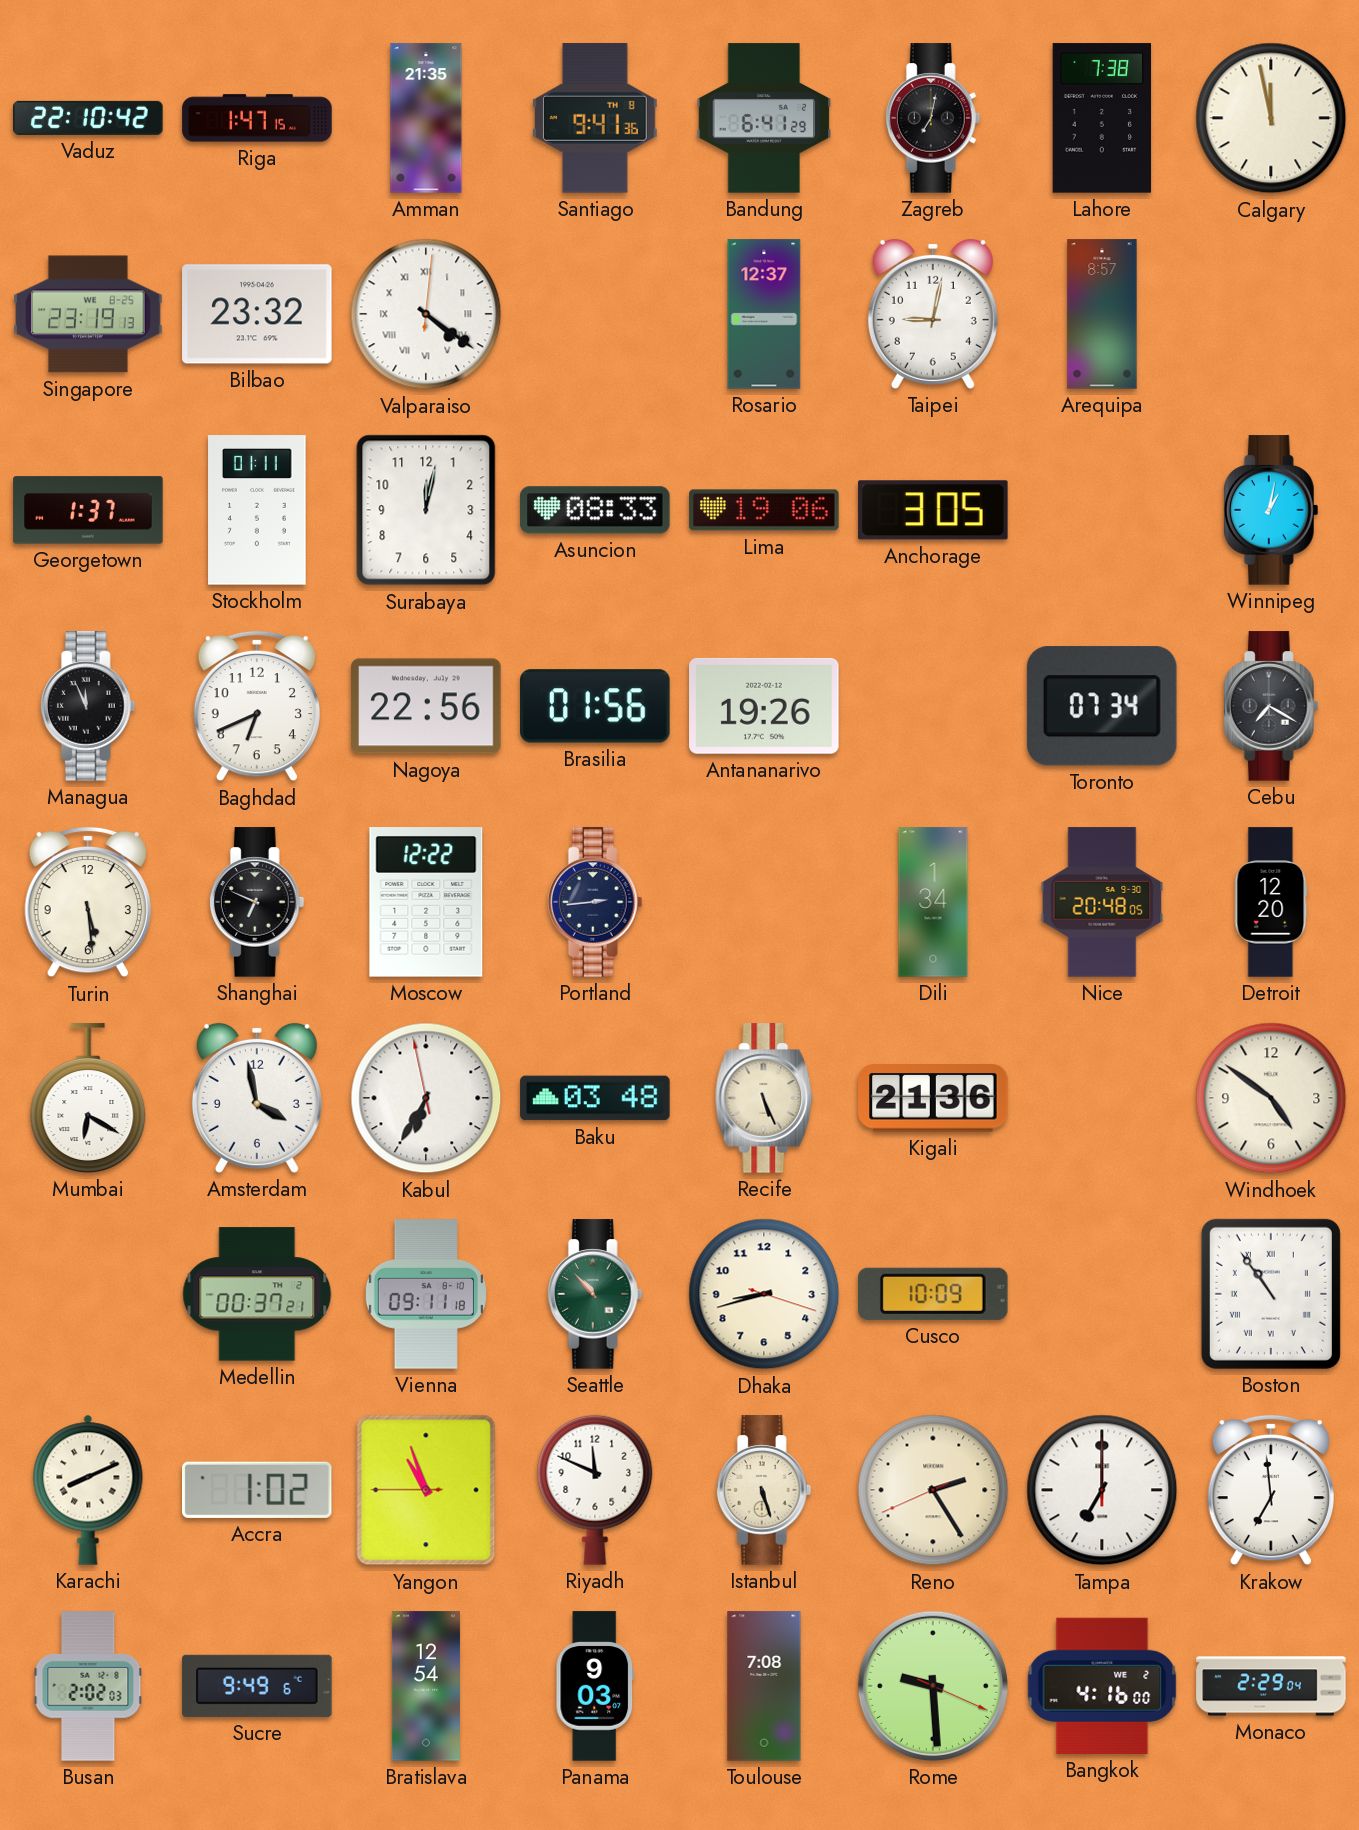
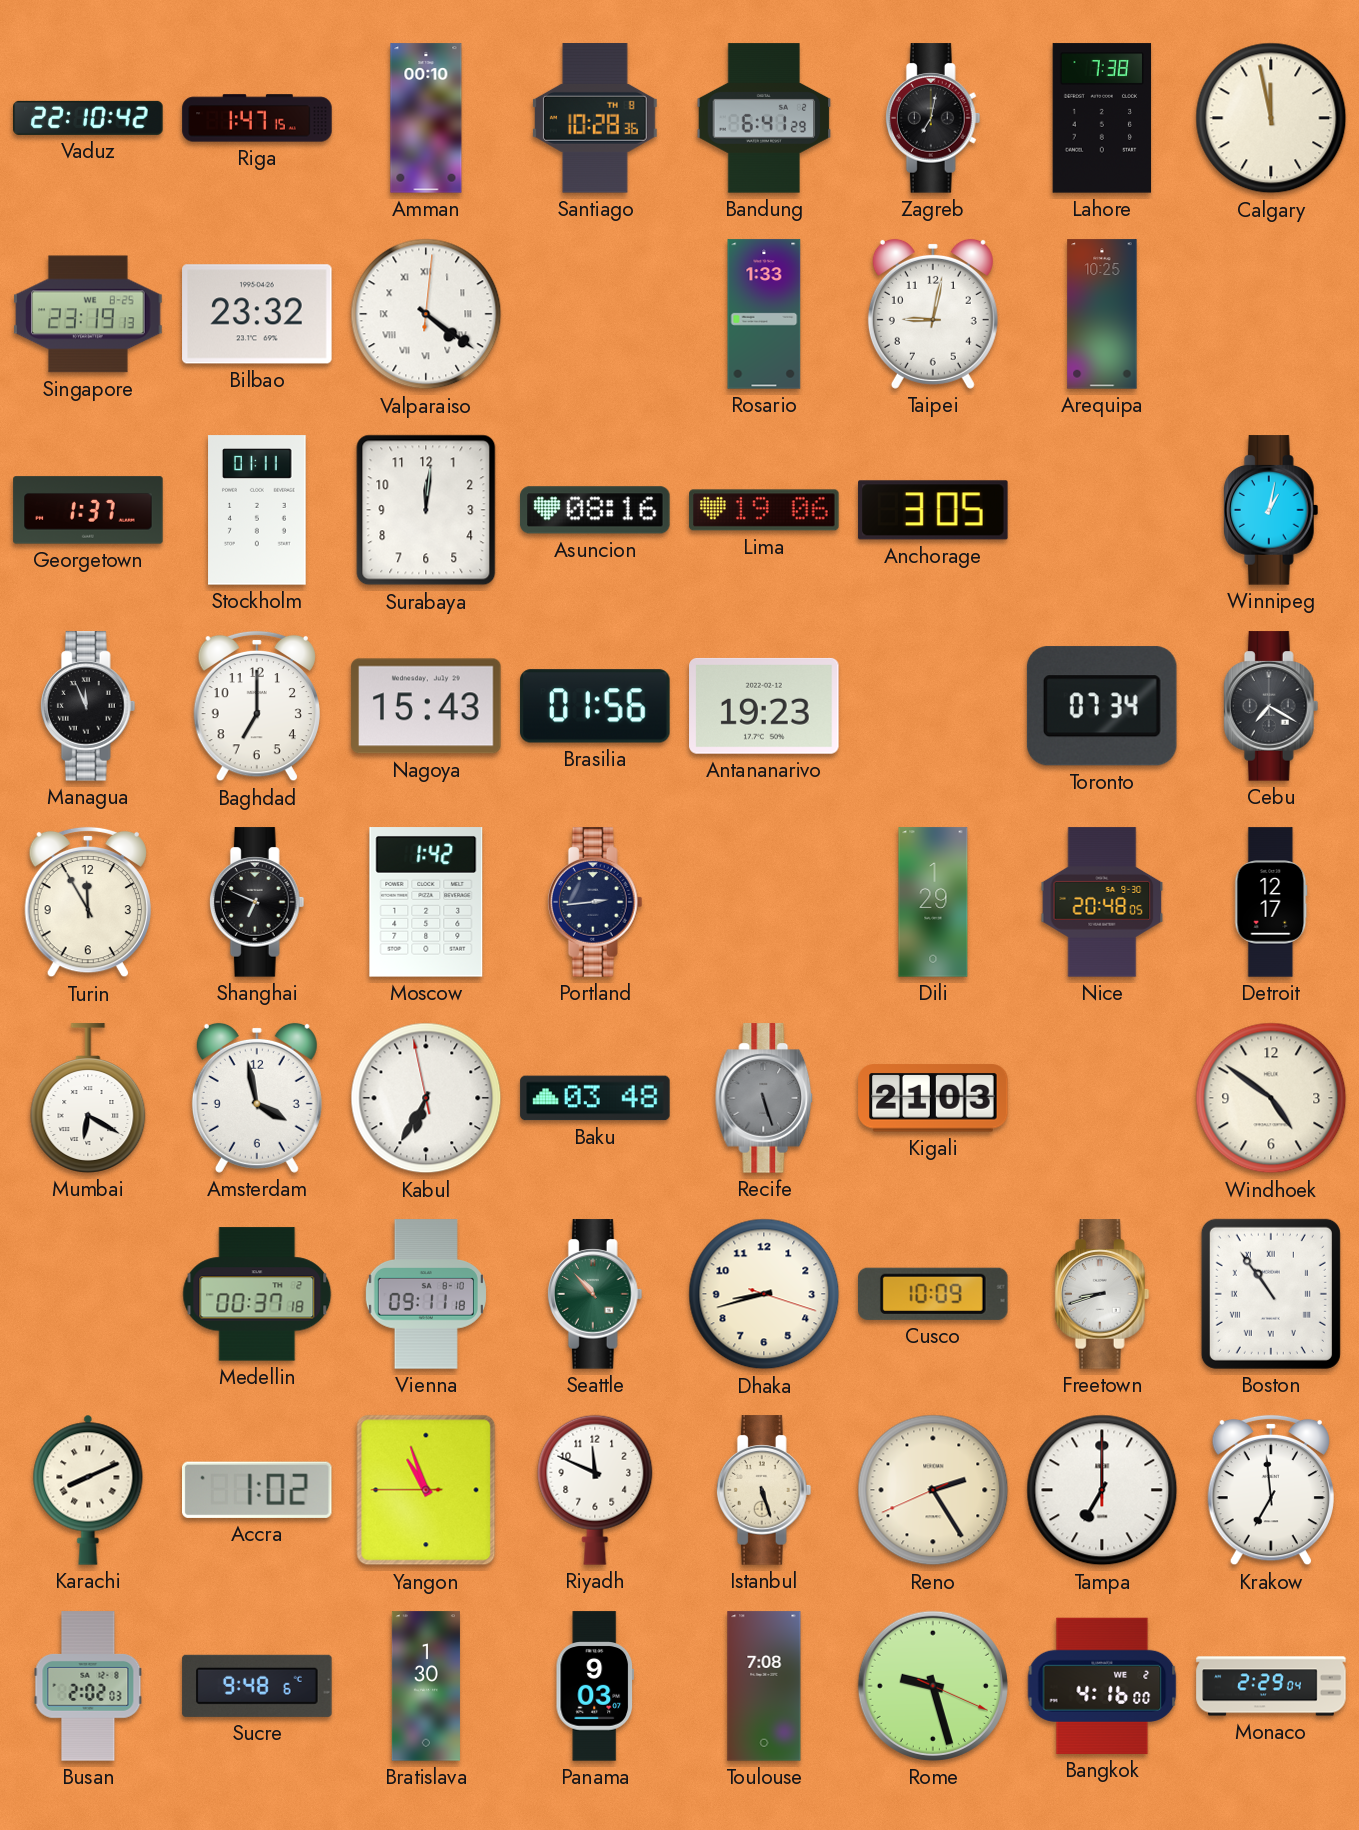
Amman: 21:35 -> 00:10 (426, 118)
Santiago: 9:41 -> 10:28 (595, 118)
Rosario: 12:37 -> 1:33 (764, 314)
Arequipa: 8:57 -> 10:25 (1102, 314)
Surabaya: 12:02 -> 12:01 (426, 510)
Asuncion: 08:33 -> 08:16 (595, 510)
Baghdad: 6:41 -> 7:00 (257, 706)
Nagoya: 22:56 -> 15:43 (426, 706)
Antananarivo: 19:26 -> 19:23 (764, 706)
Turin: 5:29 -> 11:55 (88, 902)
Moscow: 12:22 -> 1:42 (426, 902)
Dili: 1:34 -> 1:29 (933, 902)
Detroit: 12:20 -> 12:17 (1271, 902)
Recife: 5:26 -> 5:27 (764, 1098)
Recife dial: cream -> grey (764, 1098)
Kigali: 21:36 -> 21:03 (933, 1098)
Medellin: 00:37:21 -> 00:37:18 (257, 1294)
Freetown: none -> 8:42 (1102, 1294)
Sucre: 9:49 -> 9:48 (257, 1686)
Bratislava: 12:54 -> 1:30 (426, 1686)
Rome: 9:29 -> 9:27 (933, 1686)
